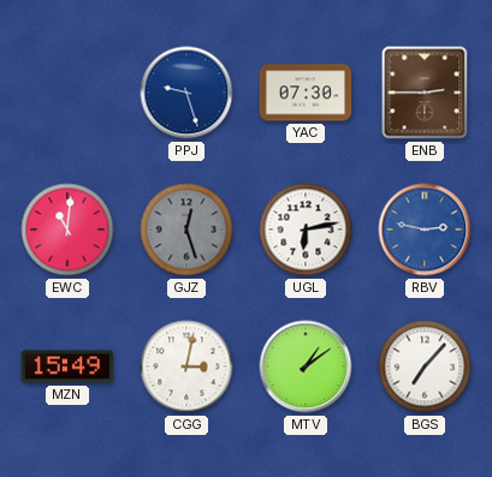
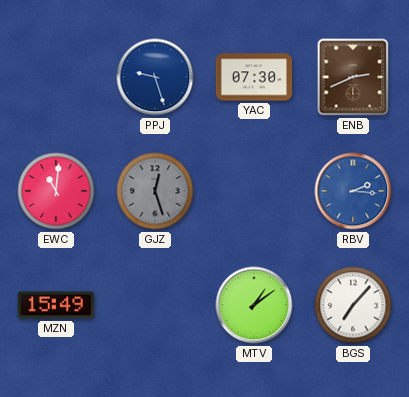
ENB: 2:45 -> 2:41 (353, 77)
UGL: 6:13 -> none (306, 229)
RBV: 2:47 -> 2:16 (353, 191)
CGG: 3:02 -> none (186, 366)
